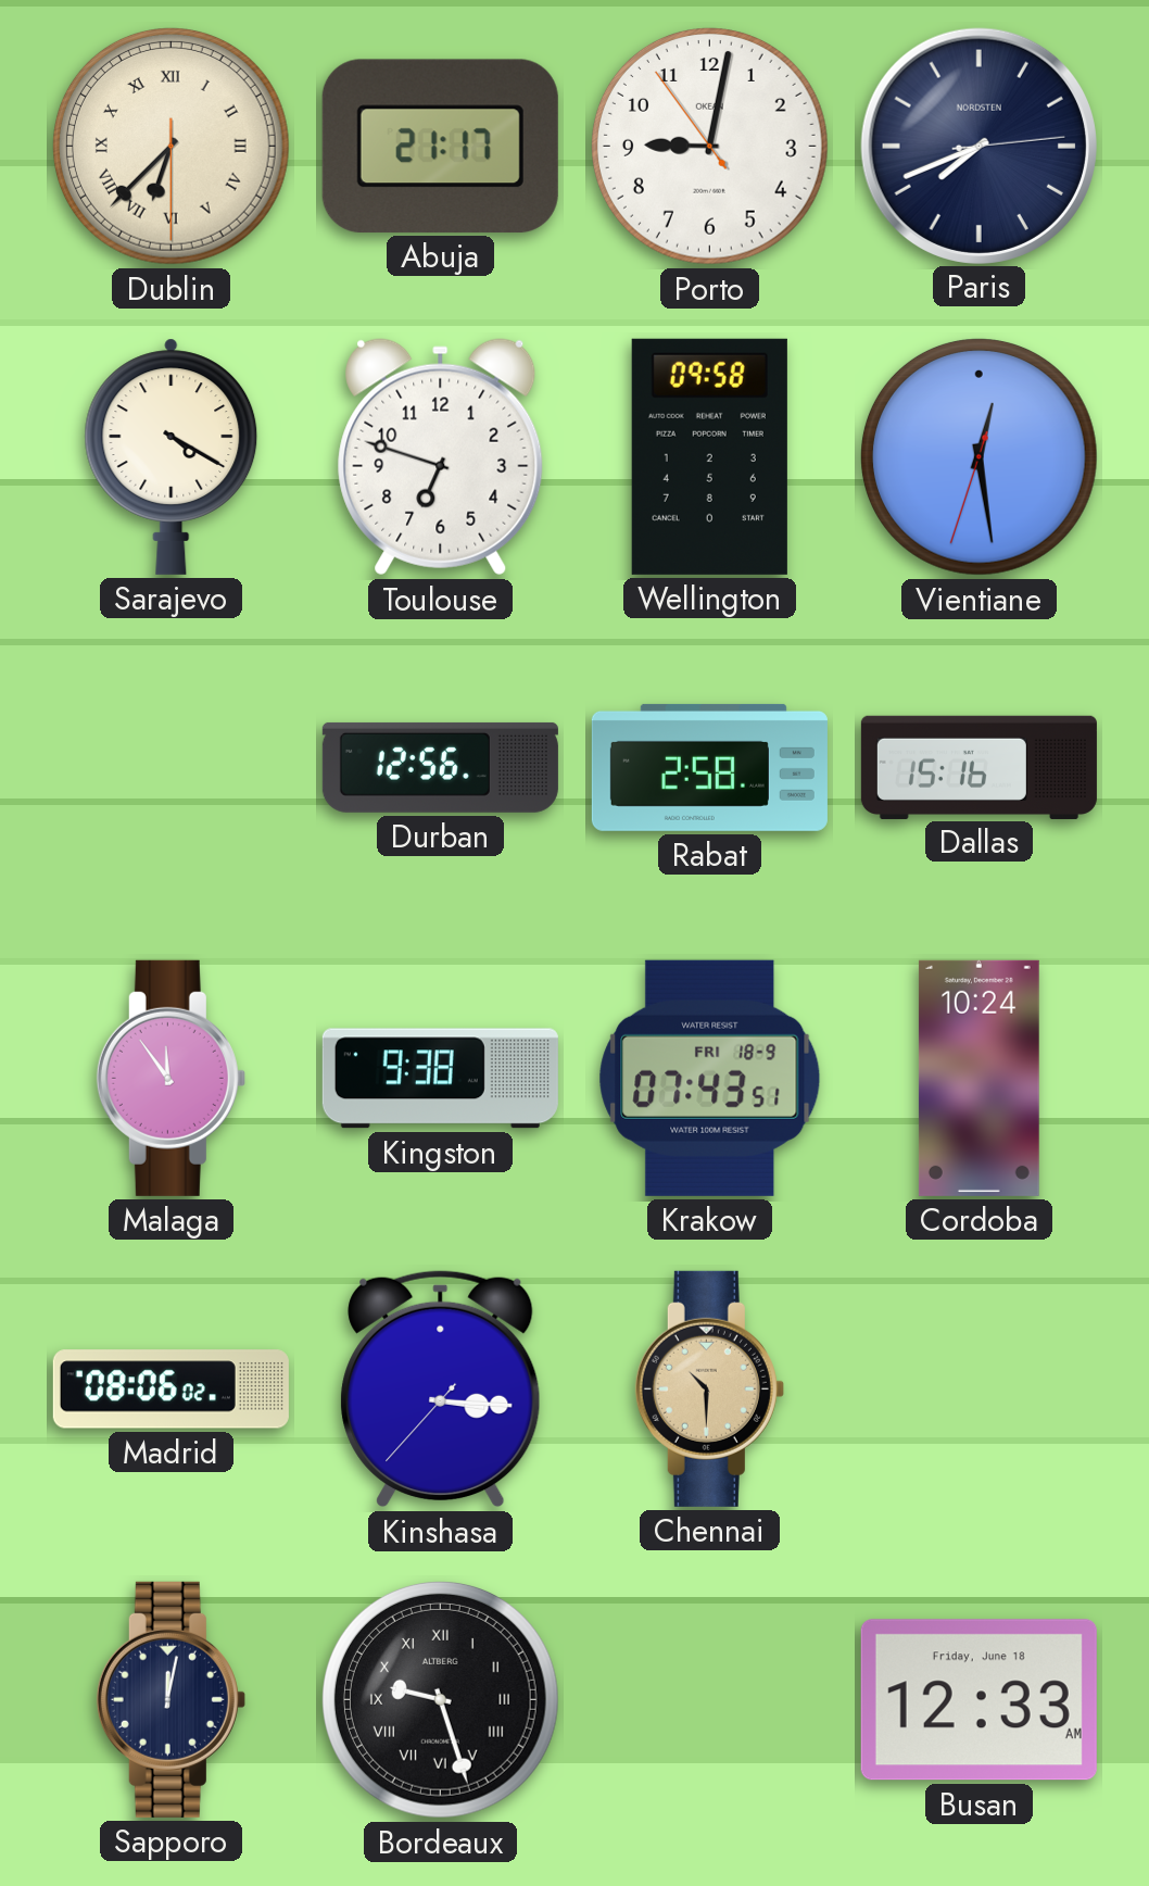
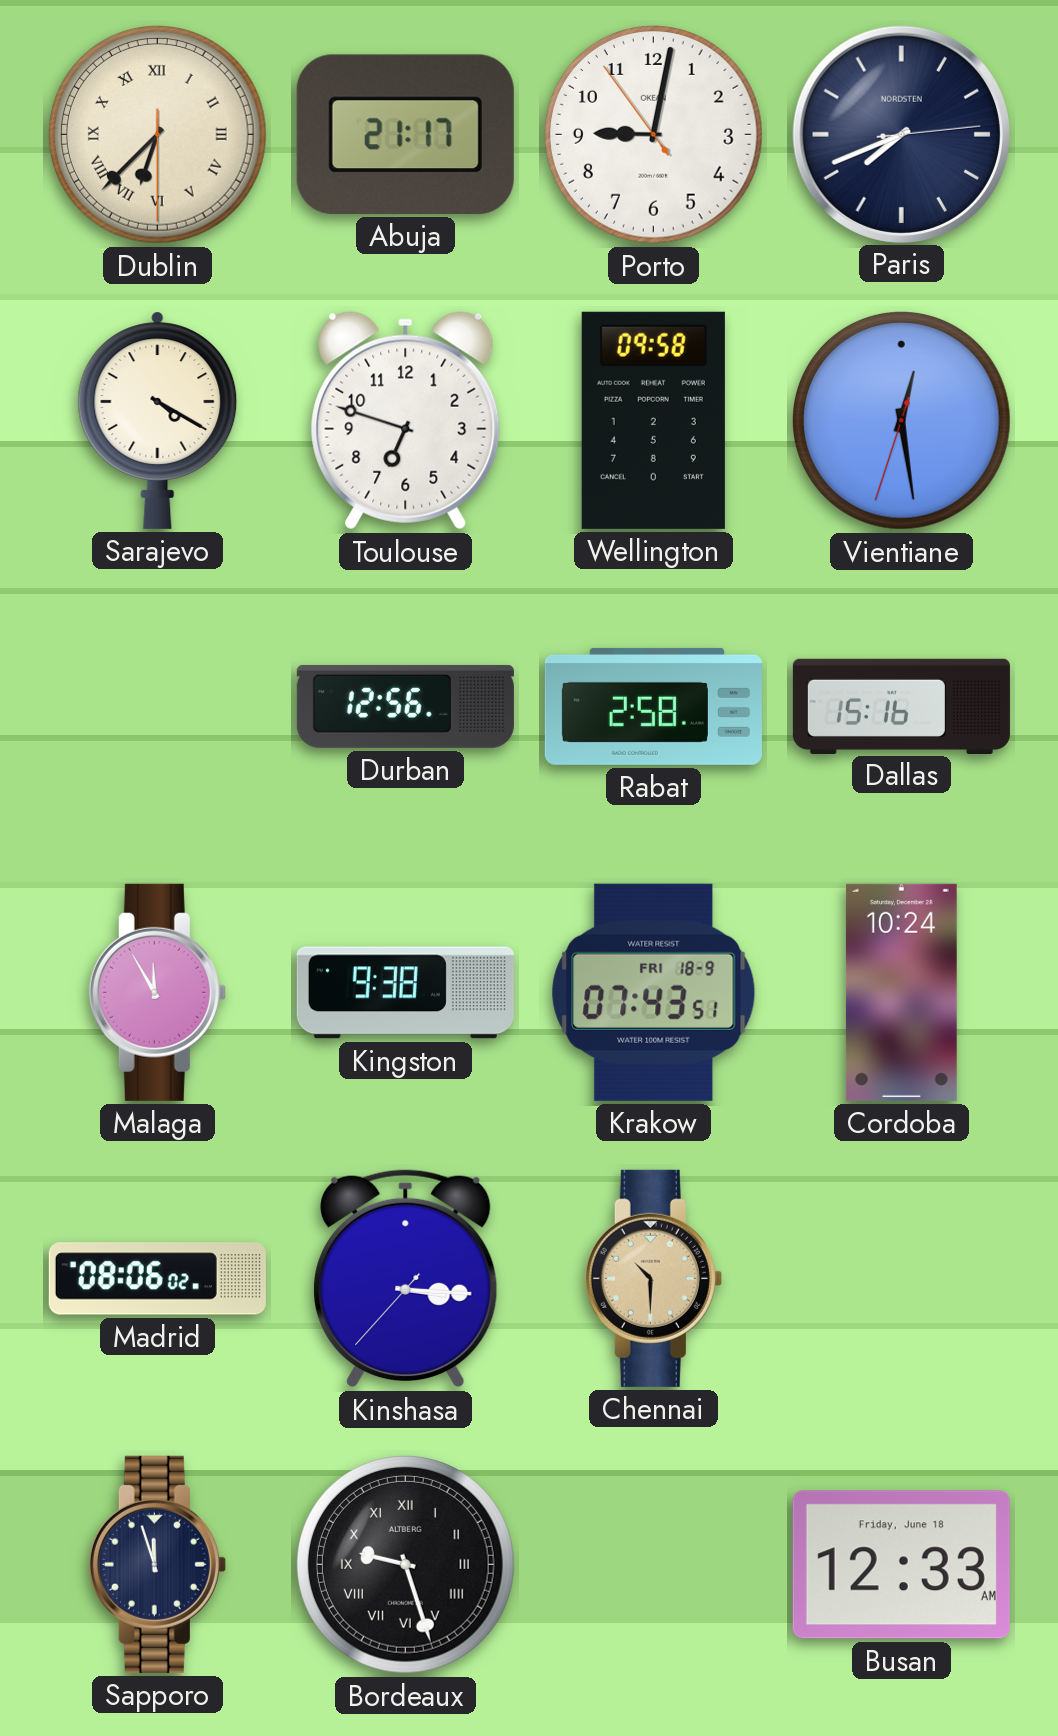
Malaga: 11:54 -> 11:55 (157, 992)
Sapporo: 12:02 -> 11:57 (157, 1564)
